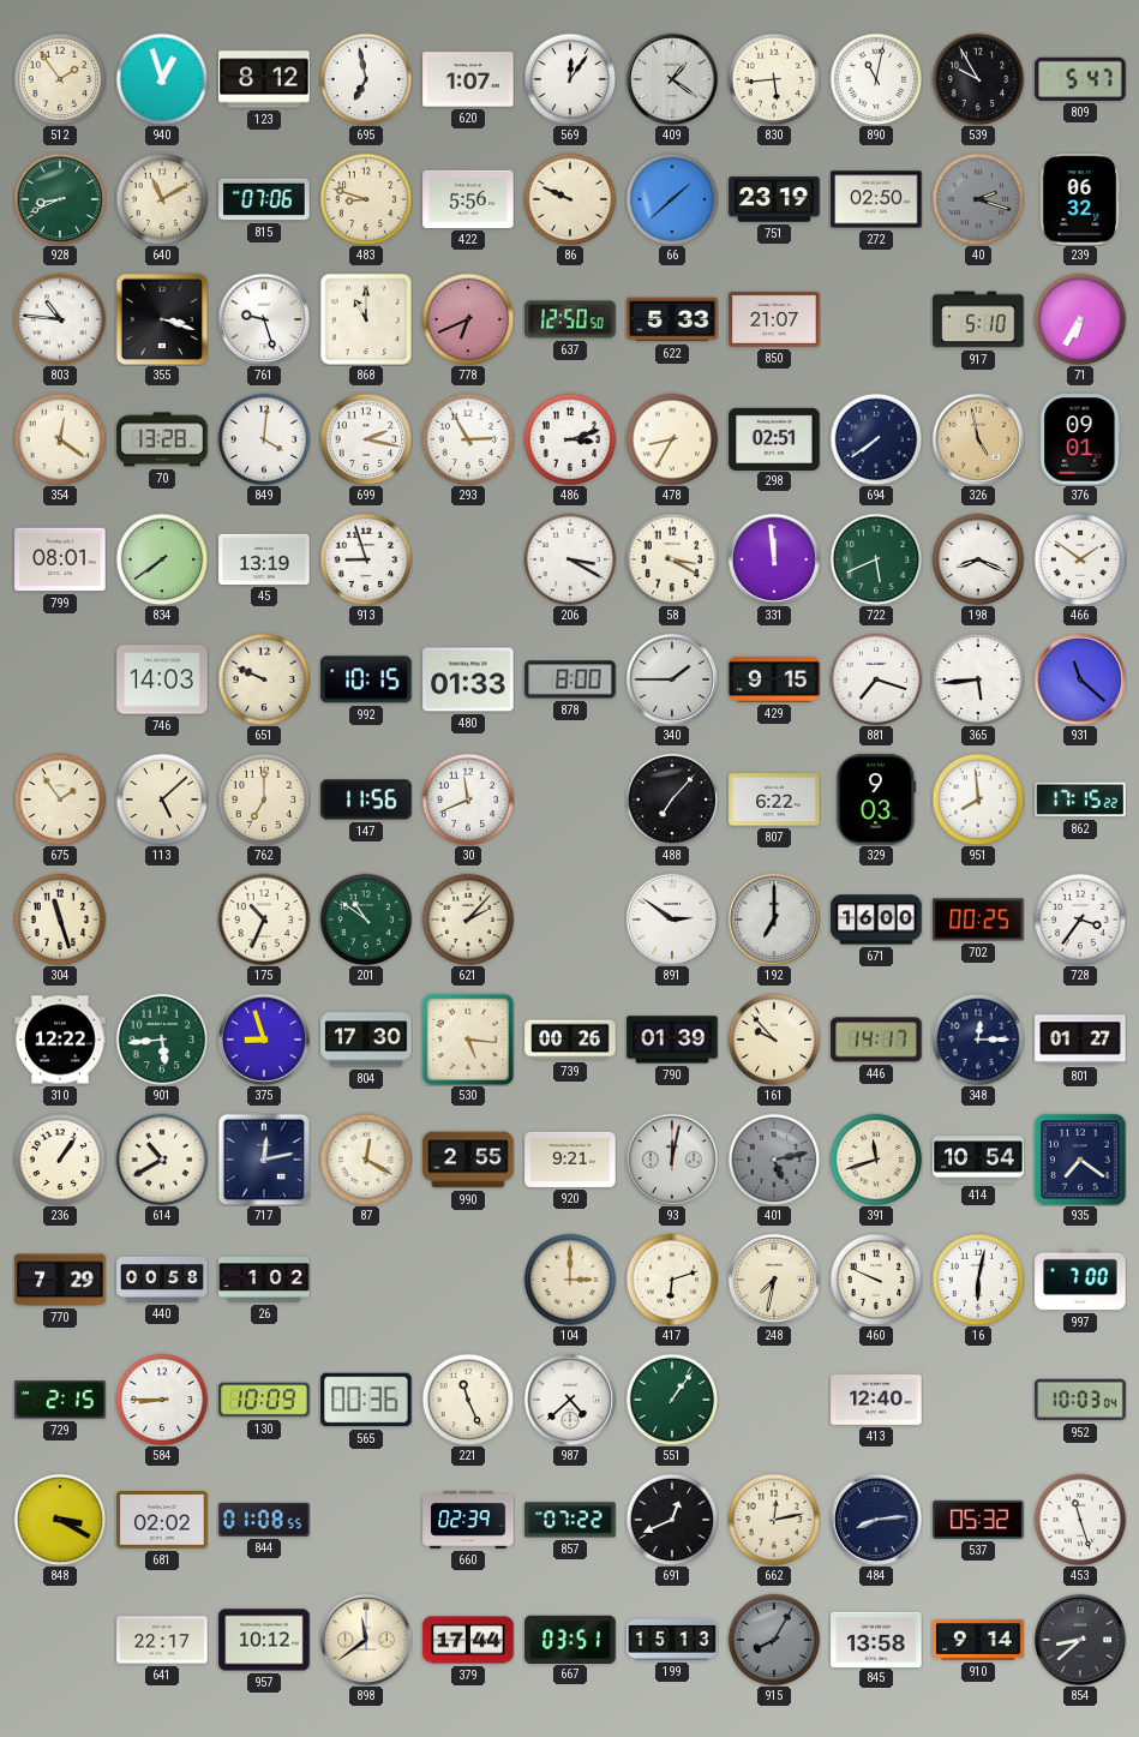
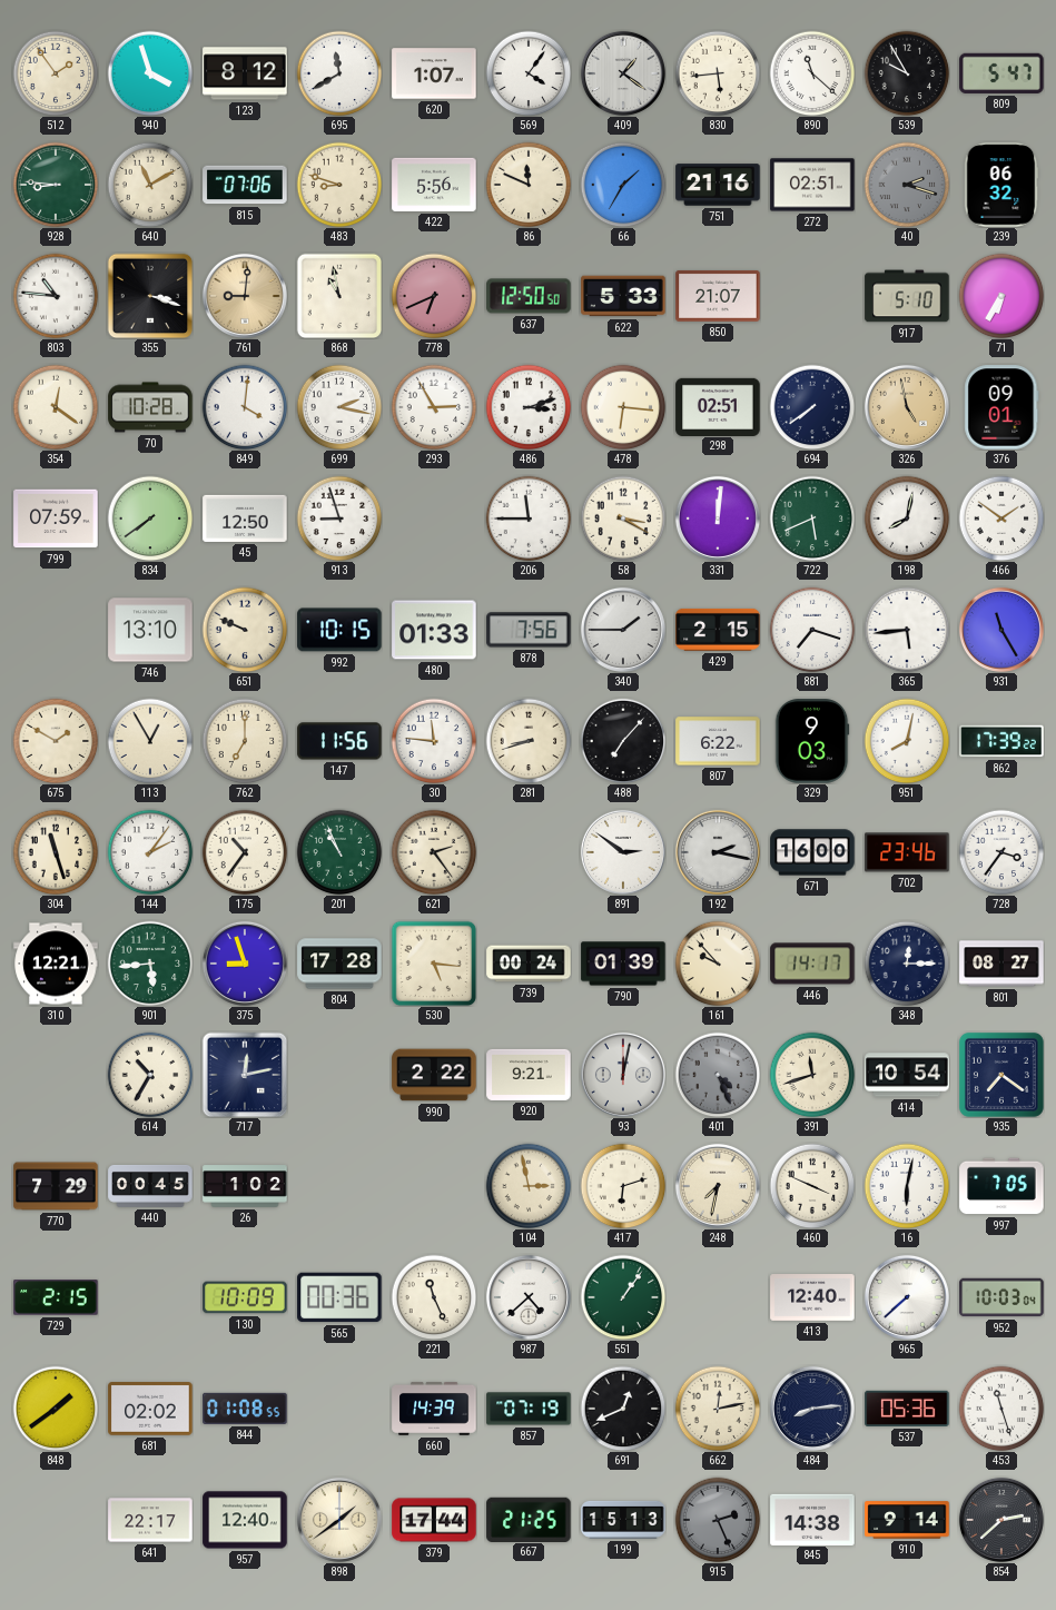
940: 12:57 -> 3:57 (150, 73)
695: 6:58 -> 11:40 (339, 73)
569: 12:06 -> 4:06 (529, 73)
890: 11:02 -> 11:22 (812, 73)
928: 8:41 -> 8:46 (56, 185)
86: 9:49 -> 11:49 (529, 185)
66: 1:38 -> 1:35 (623, 185)
751: 23:19 -> 21:16 (718, 185)
272: 02:50 -> 02:51 (812, 185)
761: 9:27 -> 9:01 (245, 296)
761 dial: white -> champagne (245, 296)
868: 11:00 -> 10:58 (339, 296)
70: 13:28 -> 10:28 (150, 407)
478: 8:35 -> 6:16 (623, 407)
799: 08:01 -> 07:59 (56, 518)
45: 13:19 -> 12:50 (245, 518)
206: 3:20 -> 11:45 (529, 518)
331: 11:59 -> 12:01 (718, 518)
198: 8:19 -> 8:02 (907, 518)
746: 14:03 -> 13:10 (150, 630)
878: 8:00 -> 7:56 (529, 630)
429: 9:15 -> 2:15 (718, 630)
931: 11:22 -> 11:25 (1001, 630)
675: 1:54 -> 1:50 (56, 741)
113: 5:08 -> 12:55 (150, 741)
30: 11:41 -> 11:46 (434, 741)
281: none -> 8:42 (529, 741)
951: 7:59 -> 8:02 (907, 741)
862: 17:15 -> 17:39 (1001, 741)
144: none -> 2:06 (150, 852)
175: 10:34 -> 10:36 (245, 852)
201: 10:51 -> 10:56 (339, 852)
621: 2:07 -> 2:24 (434, 852)
192: 7:00 -> 2:17 (718, 852)
702: 00:25 -> 23:46 (907, 852)
310: 12:22 -> 12:21 (56, 964)
804: 17:30 -> 17:28 (339, 964)
739: 00:26 -> 00:24 (529, 964)
801: 01:27 -> 08:27 (1001, 964)
236: 1:06 -> none (60, 1160)
614: 10:40 -> 10:35 (150, 1075)
87: 12:20 -> none (366, 1160)
990: 2:55 -> 2:22 (434, 1075)
401: 5:13 -> 4:26 (718, 1075)
440: 00:58 -> 00:45 (150, 1186)
104: 3:00 -> 2:58 (529, 1186)
460: 9:49 -> 3:49 (812, 1186)
997: 7:00 -> 7:05 (1001, 1186)
584: 8:45 -> none (162, 1400)
965: none -> 7:38 (907, 1297)
848: 3:20 -> 1:39 (56, 1409)
660: 02:39 -> 14:39 (434, 1409)
857: 07:22 -> 07:19 (529, 1409)
537: 05:32 -> 05:36 (907, 1409)
957: 10:12 -> 12:40 (245, 1520)
898: 11:39 -> 1:39 (339, 1520)
667: 03:51 -> 21:25 (529, 1519)
915: 8:05 -> 2:26 (718, 1520)
845: 13:58 -> 14:38 (812, 1519)
854: 8:38 -> 2:38 (1001, 1520)
